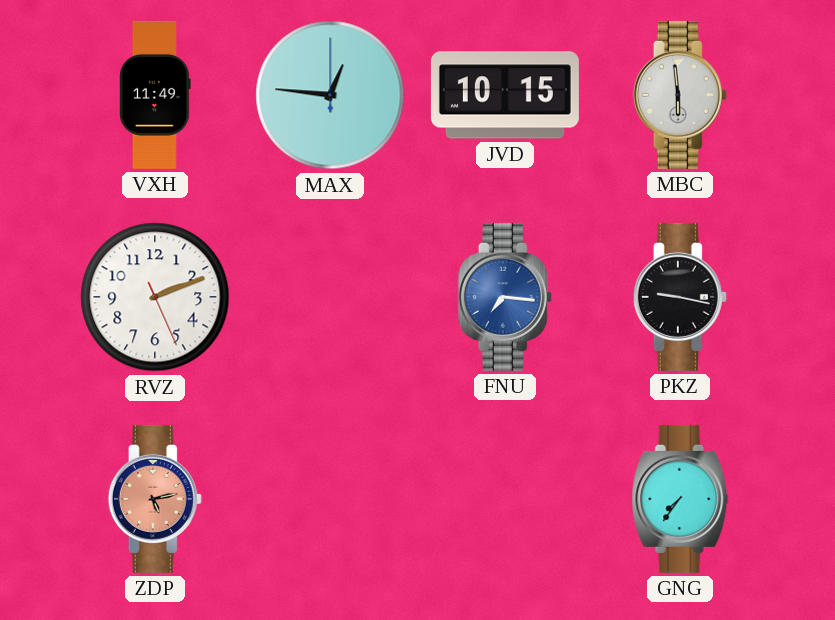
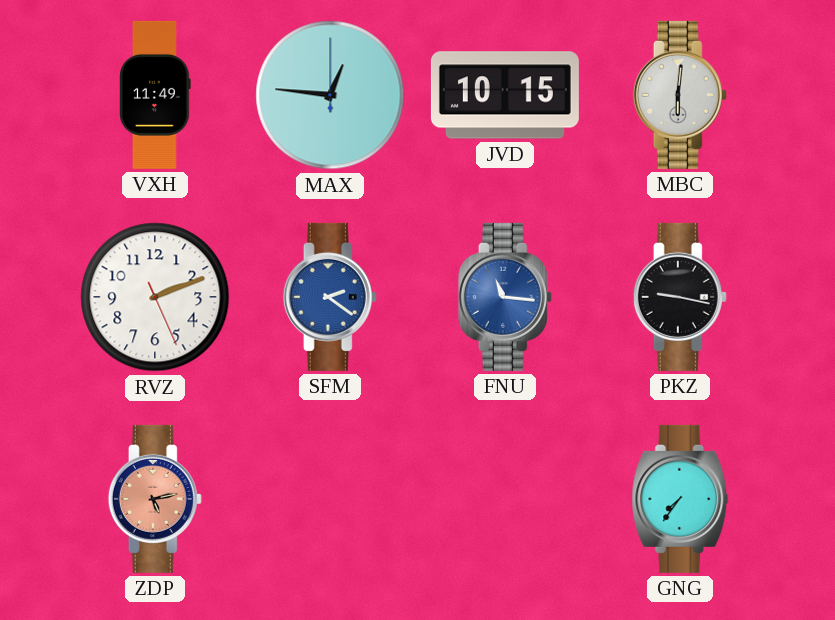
MBC: 5:59 -> 6:01 (680, 95)
SFM: none -> 2:21 (330, 297)
FNU: 7:16 -> 11:16 (505, 297)
